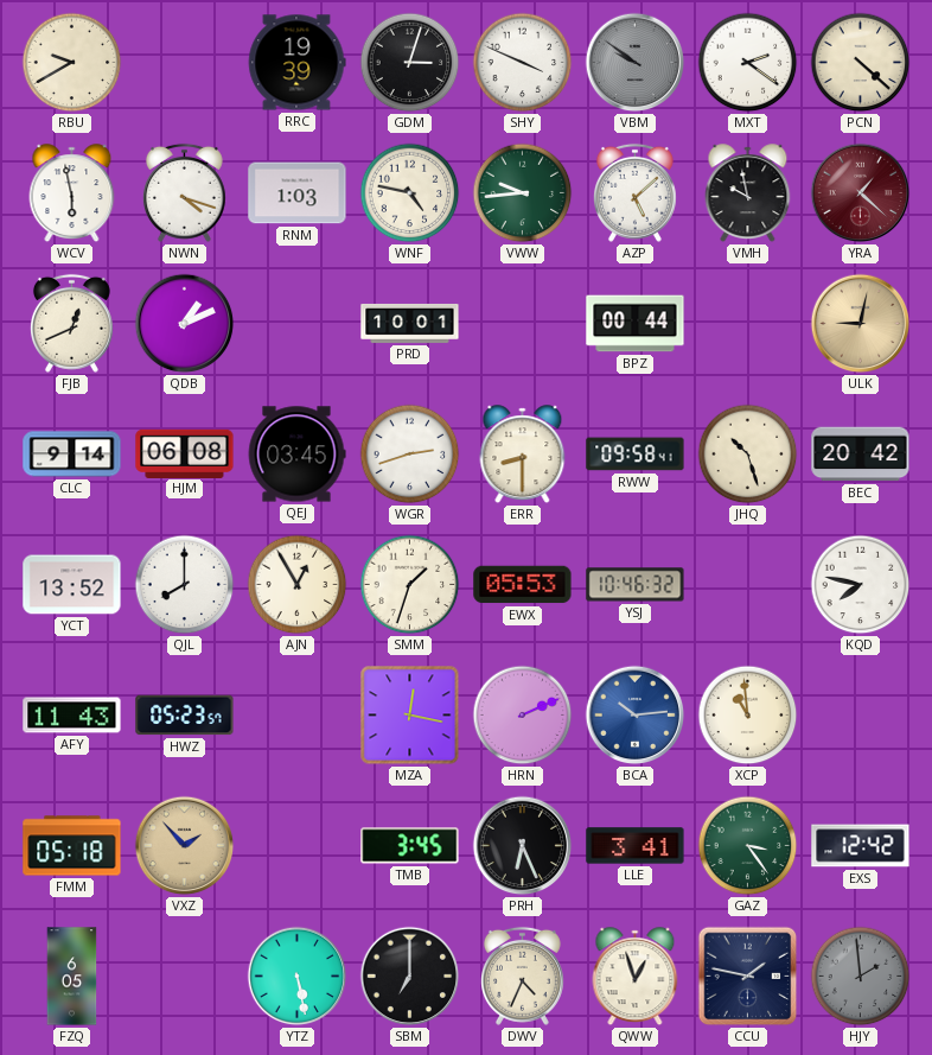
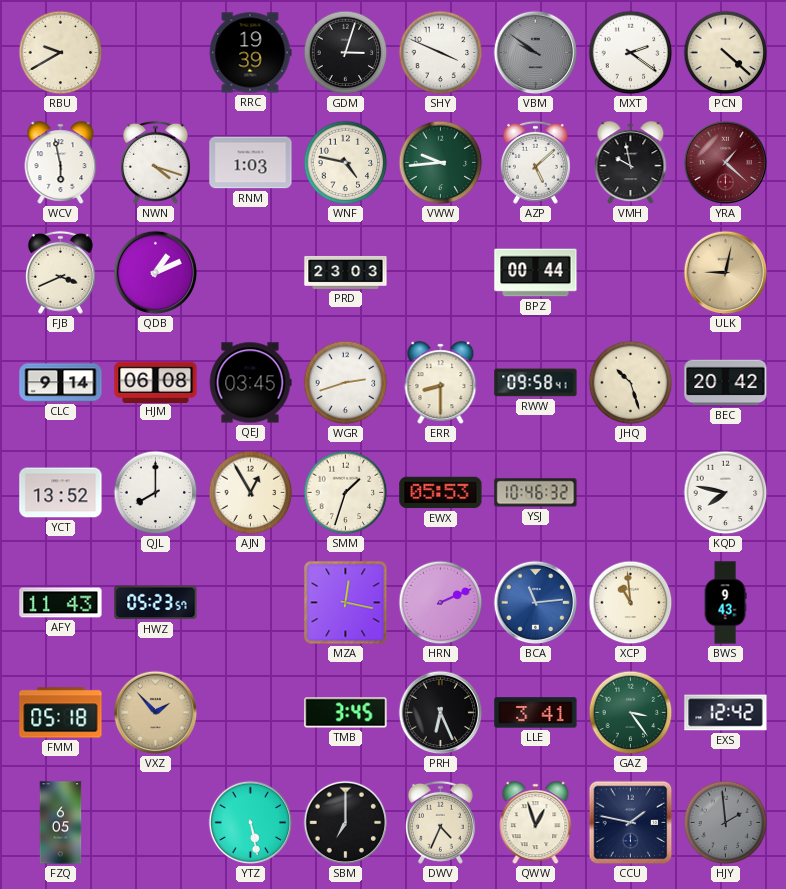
FJB: 12:41 -> 3:41 (60, 272)
PRD: 10:01 -> 23:03 (346, 272)
BCA: 10:14 -> 11:14 (536, 603)
BWS: none -> 9:43 (725, 603)
